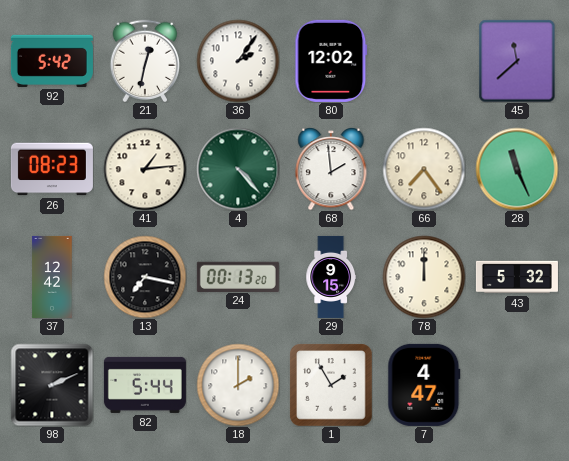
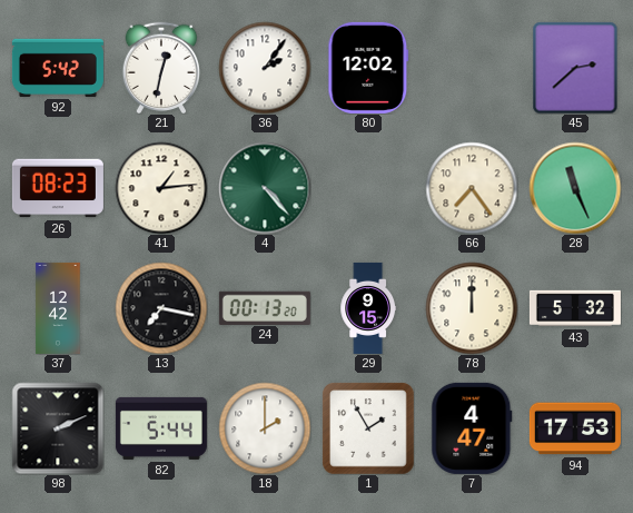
45: 11:38 -> 2:38 (575, 68)
68: 1:59 -> none (331, 169)
94: none -> 17:53 (575, 428)
